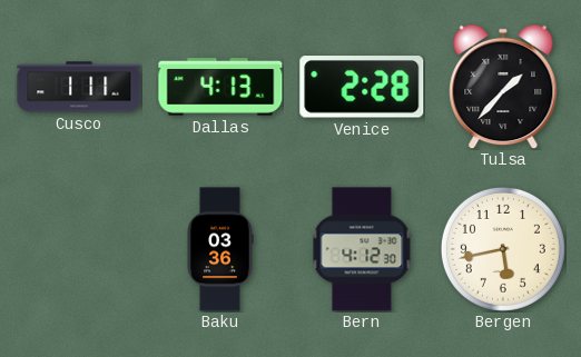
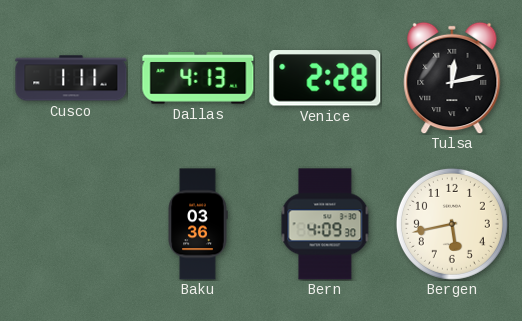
Tulsa: 1:37 -> 12:13 (452, 78)
Bern: 4:12 -> 4:09 (325, 224)
